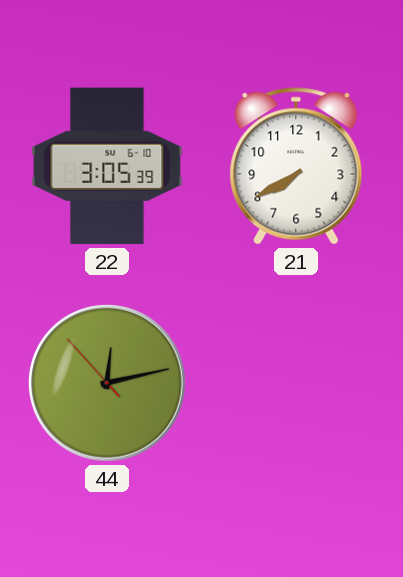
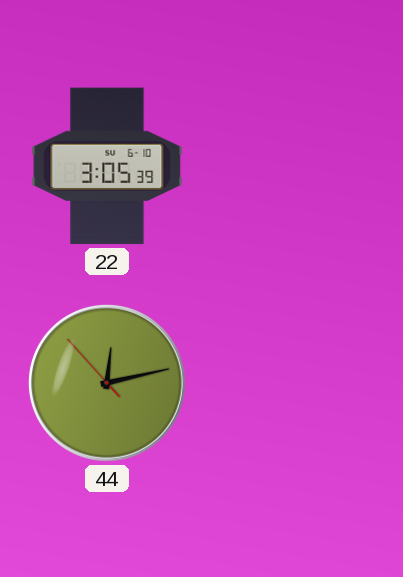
21: 7:40 -> none (296, 166)
